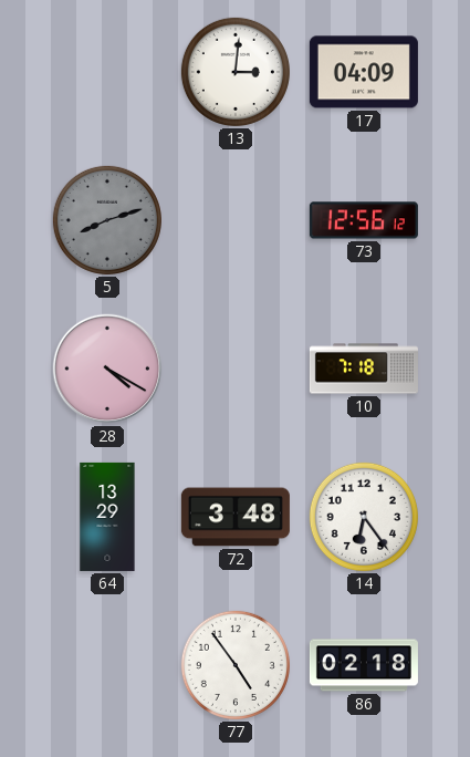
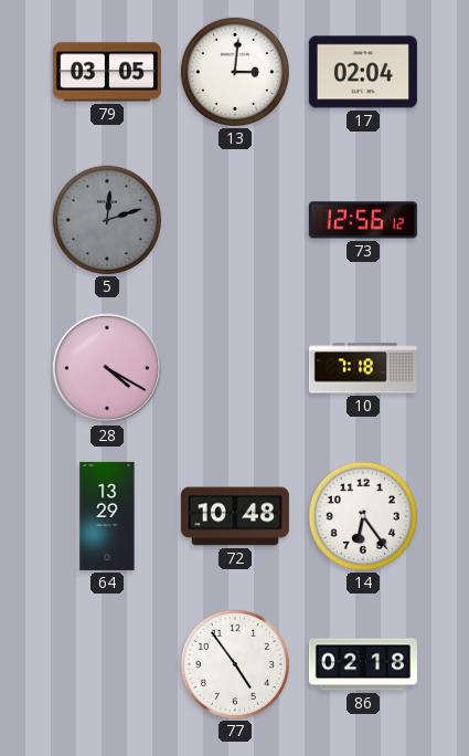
79: none -> 03:05 (107, 72)
17: 04:09 -> 02:04 (363, 72)
5: 8:12 -> 12:12 (107, 220)
72: 3:48 -> 10:48 (235, 516)
